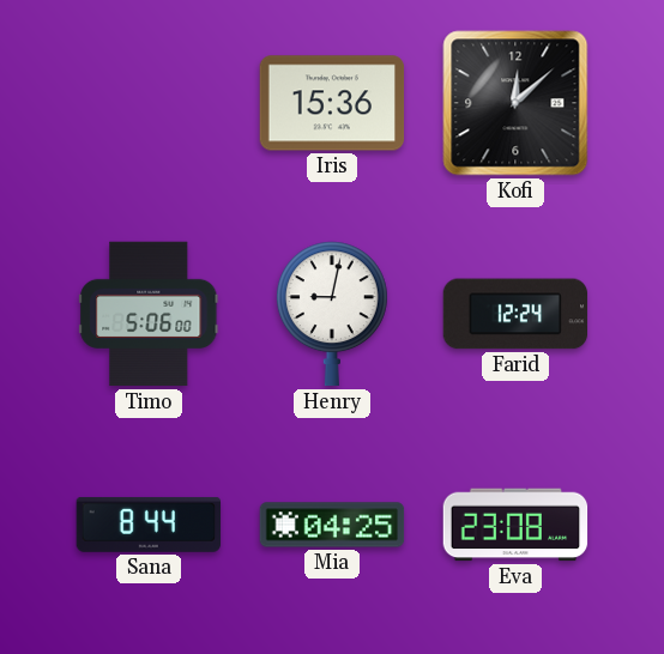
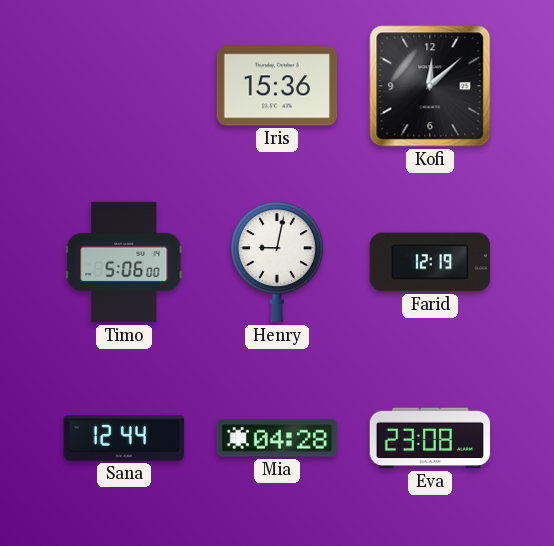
Farid: 12:24 -> 12:19 (430, 262)
Sana: 8:44 -> 12:44 (124, 438)
Mia: 04:25 -> 04:28 (277, 438)
